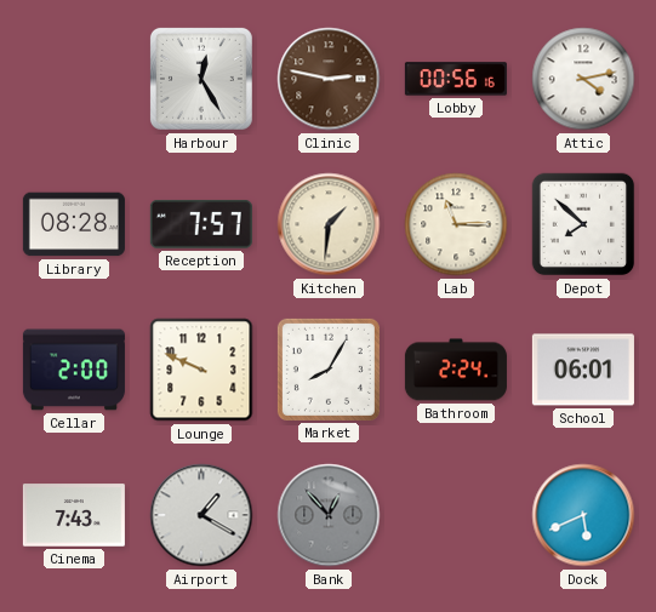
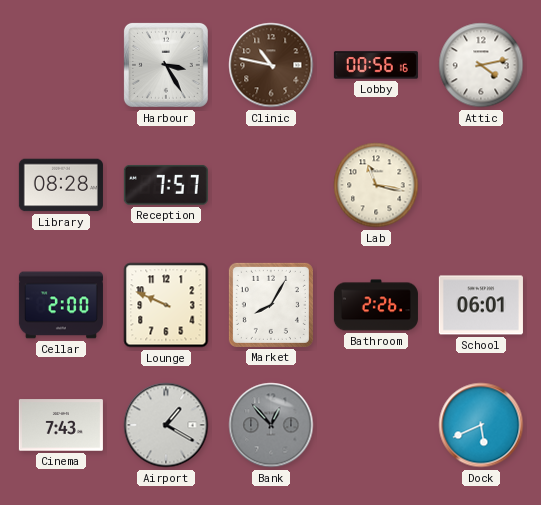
Harbour: 12:25 -> 3:25 (166, 65)
Clinic: 2:47 -> 10:47 (271, 65)
Kitchen: 1:31 -> none (329, 224)
Lab: 11:15 -> 11:17 (376, 185)
Depot: 7:52 -> none (583, 224)
Bathroom: 2:24 -> 2:26 (376, 305)
